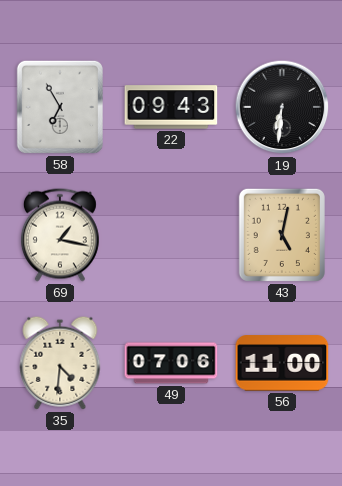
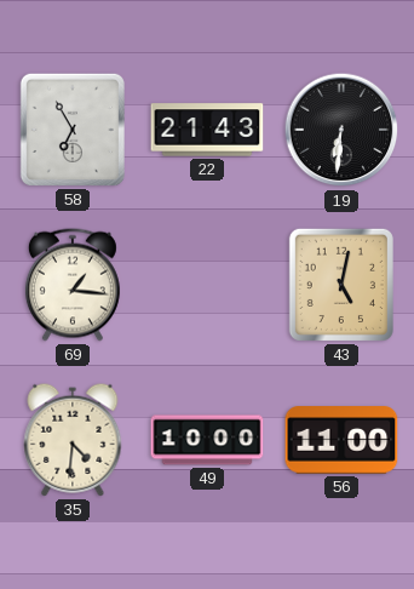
22: 09:43 -> 21:43 (207, 130)
69: 1:17 -> 1:16 (73, 285)
49: 07:06 -> 10:00 (207, 440)
